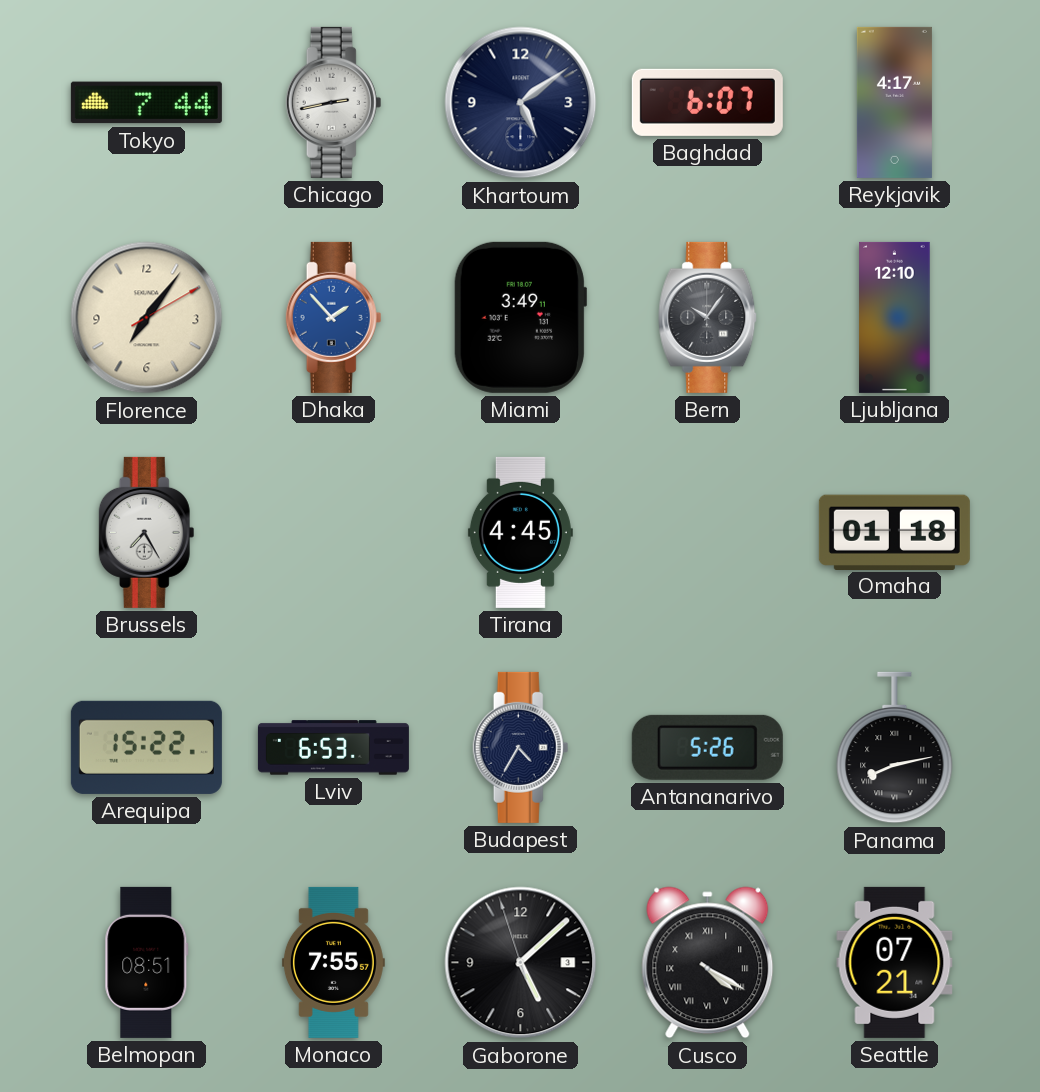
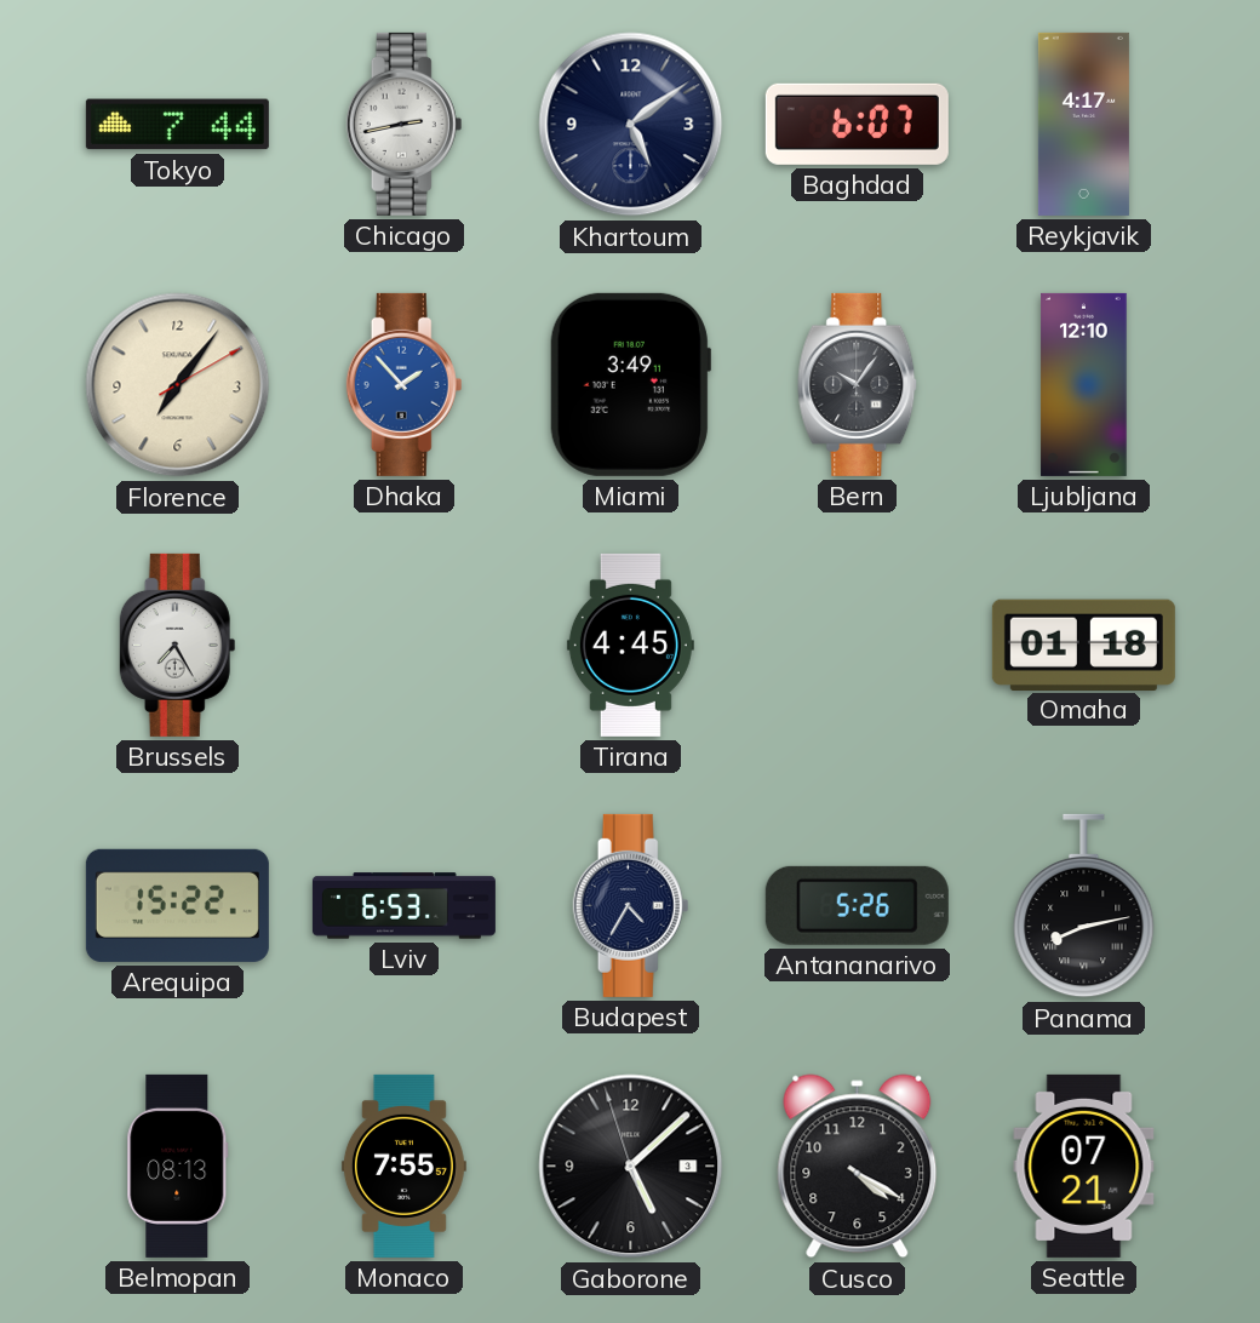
Belmopan: 08:51 -> 08:13 (178, 1165)
Cusco numerals: Roman -> Arabic (858, 1167)
